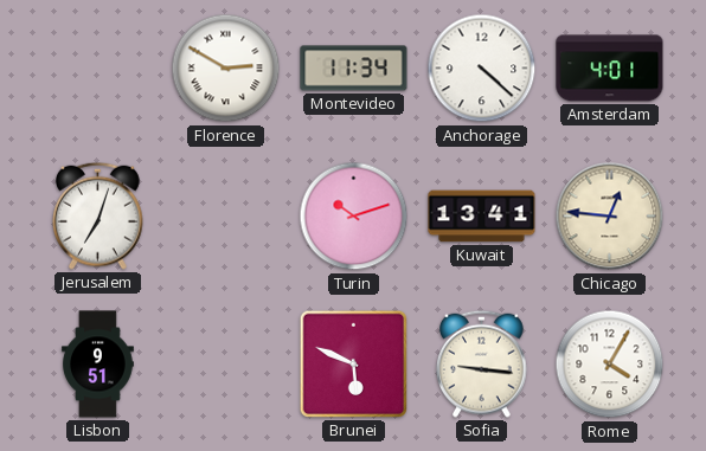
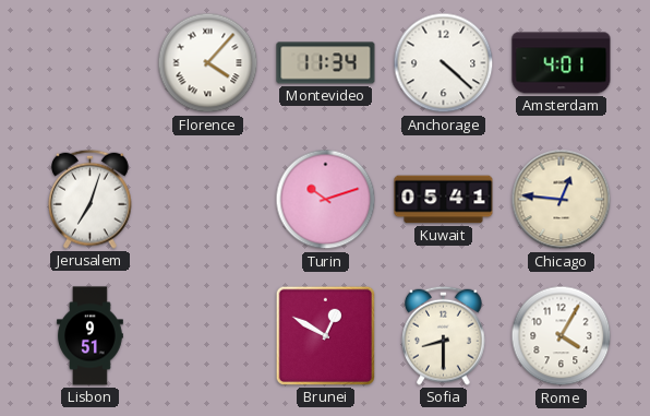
Florence: 2:50 -> 4:07 (208, 63)
Kuwait: 13:41 -> 05:41 (444, 200)
Brunei: 5:49 -> 12:50 (325, 335)
Sofia: 9:16 -> 8:30 (444, 335)
